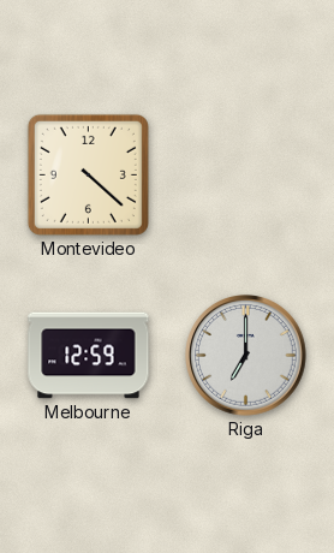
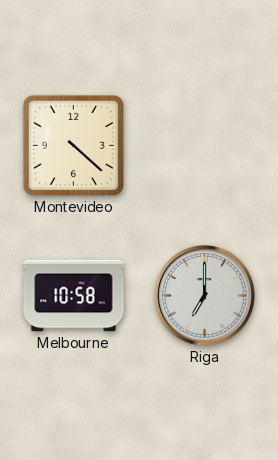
Melbourne: 12:59 -> 10:58 (74, 296)
